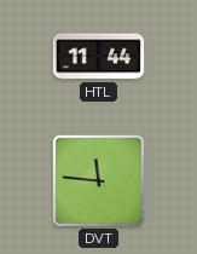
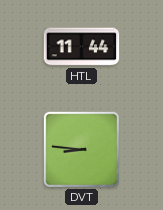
DVT: 11:46 -> 8:46 (81, 149)
